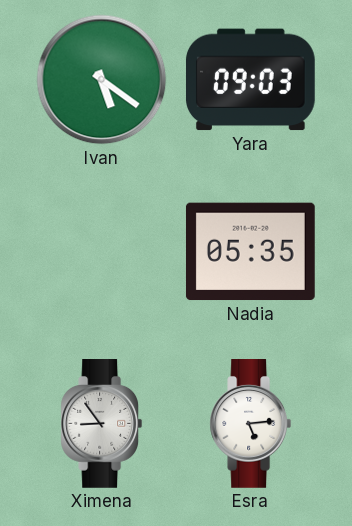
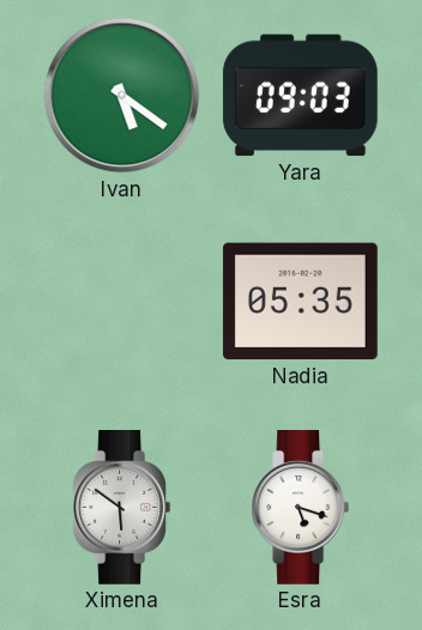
Ximena: 8:54 -> 5:51 (122, 508)
Esra: 5:14 -> 5:18 (301, 508)
